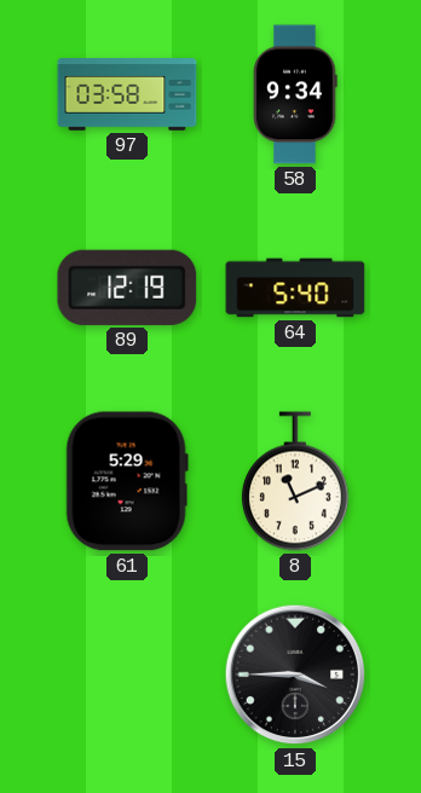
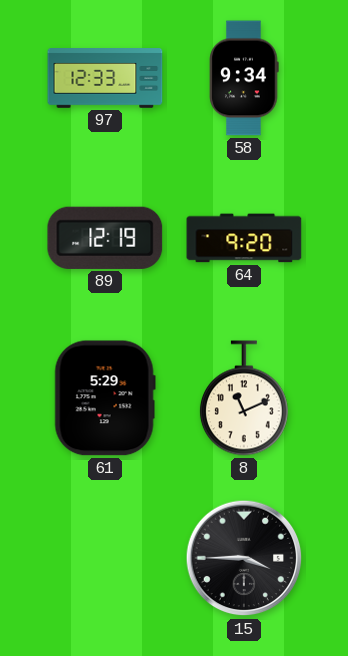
97: 03:58 -> 12:33 (105, 78)
64: 5:40 -> 9:20 (244, 238)
